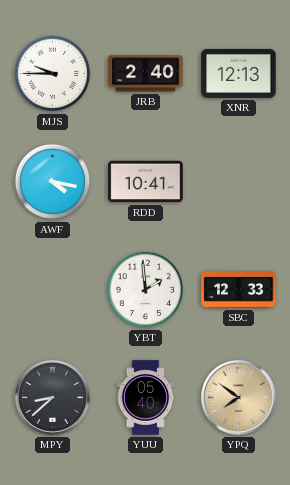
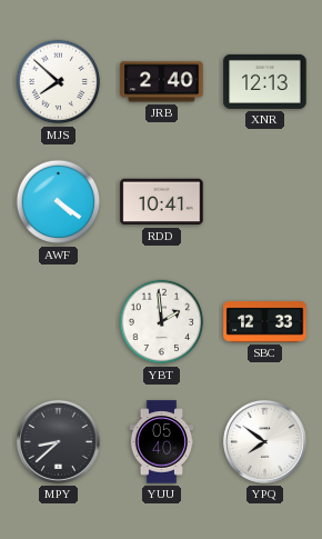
MJS: 9:45 -> 7:52 (59, 82)
AWF: 4:17 -> 4:21 (59, 202)
YPQ dial: champagne -> white (264, 441)
